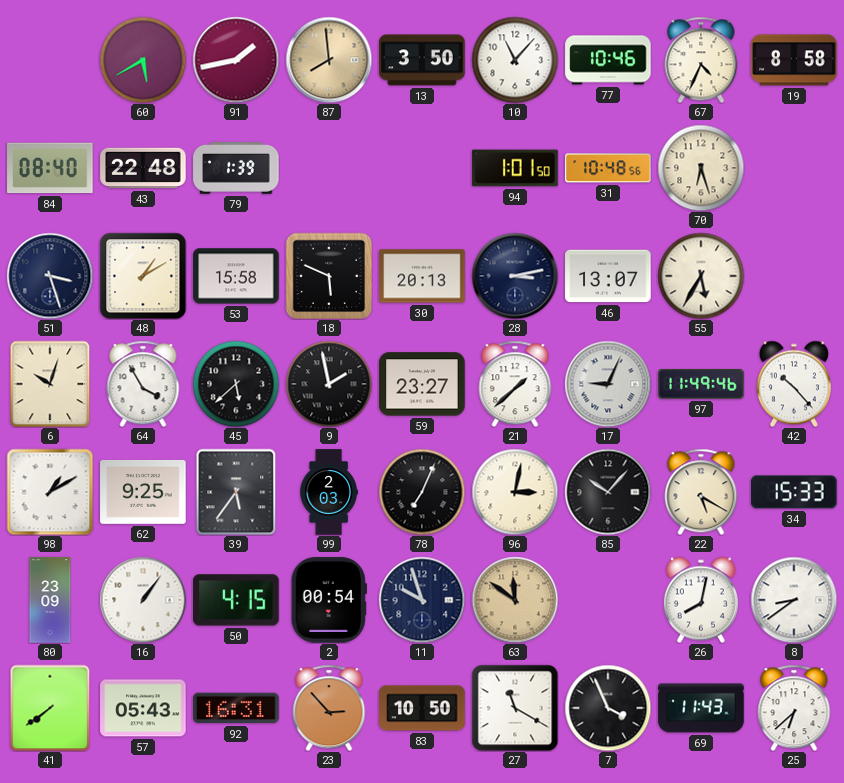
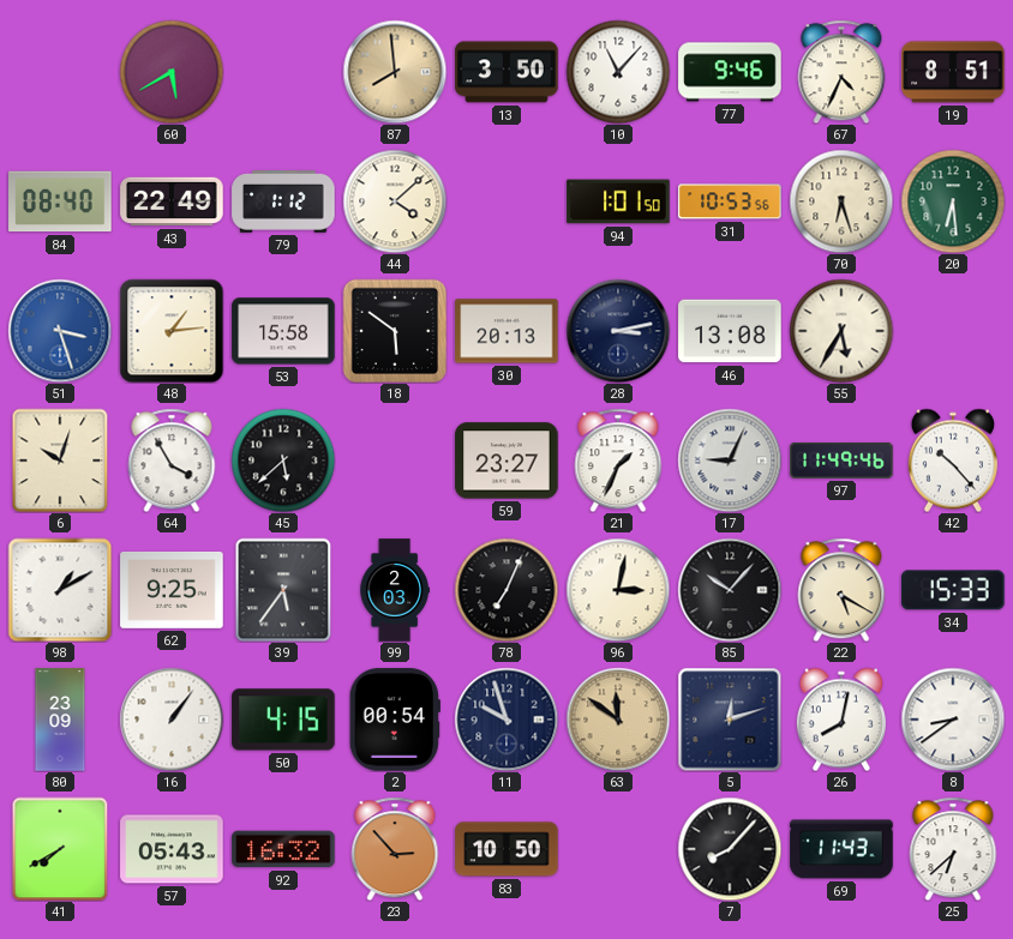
91: 1:43 -> none (236, 60)
77: 10:46 -> 9:46 (730, 72)
19: 8:58 -> 8:51 (953, 72)
43: 22:48 -> 22:49 (172, 201)
79: 1:39 -> 1:12 (283, 203)
44: none -> 4:08 (395, 201)
31: 10:48 -> 10:53 (730, 201)
20: none -> 6:29 (953, 201)
51 dial: navy -> blue (60, 331)
48: 1:10 -> 1:14 (172, 331)
18: 5:49 -> 5:51 (395, 331)
46: 13:07 -> 13:08 (730, 331)
9: 1:58 -> none (329, 384)
21: 1:38 -> 1:34 (618, 461)
5: none -> 12:12 (730, 720)
41: 7:39 -> 7:40 (60, 849)
92: 16:31 -> 16:32 (283, 849)
27: 11:20 -> none (515, 708)
7: 3:56 -> 8:07 (730, 849)
